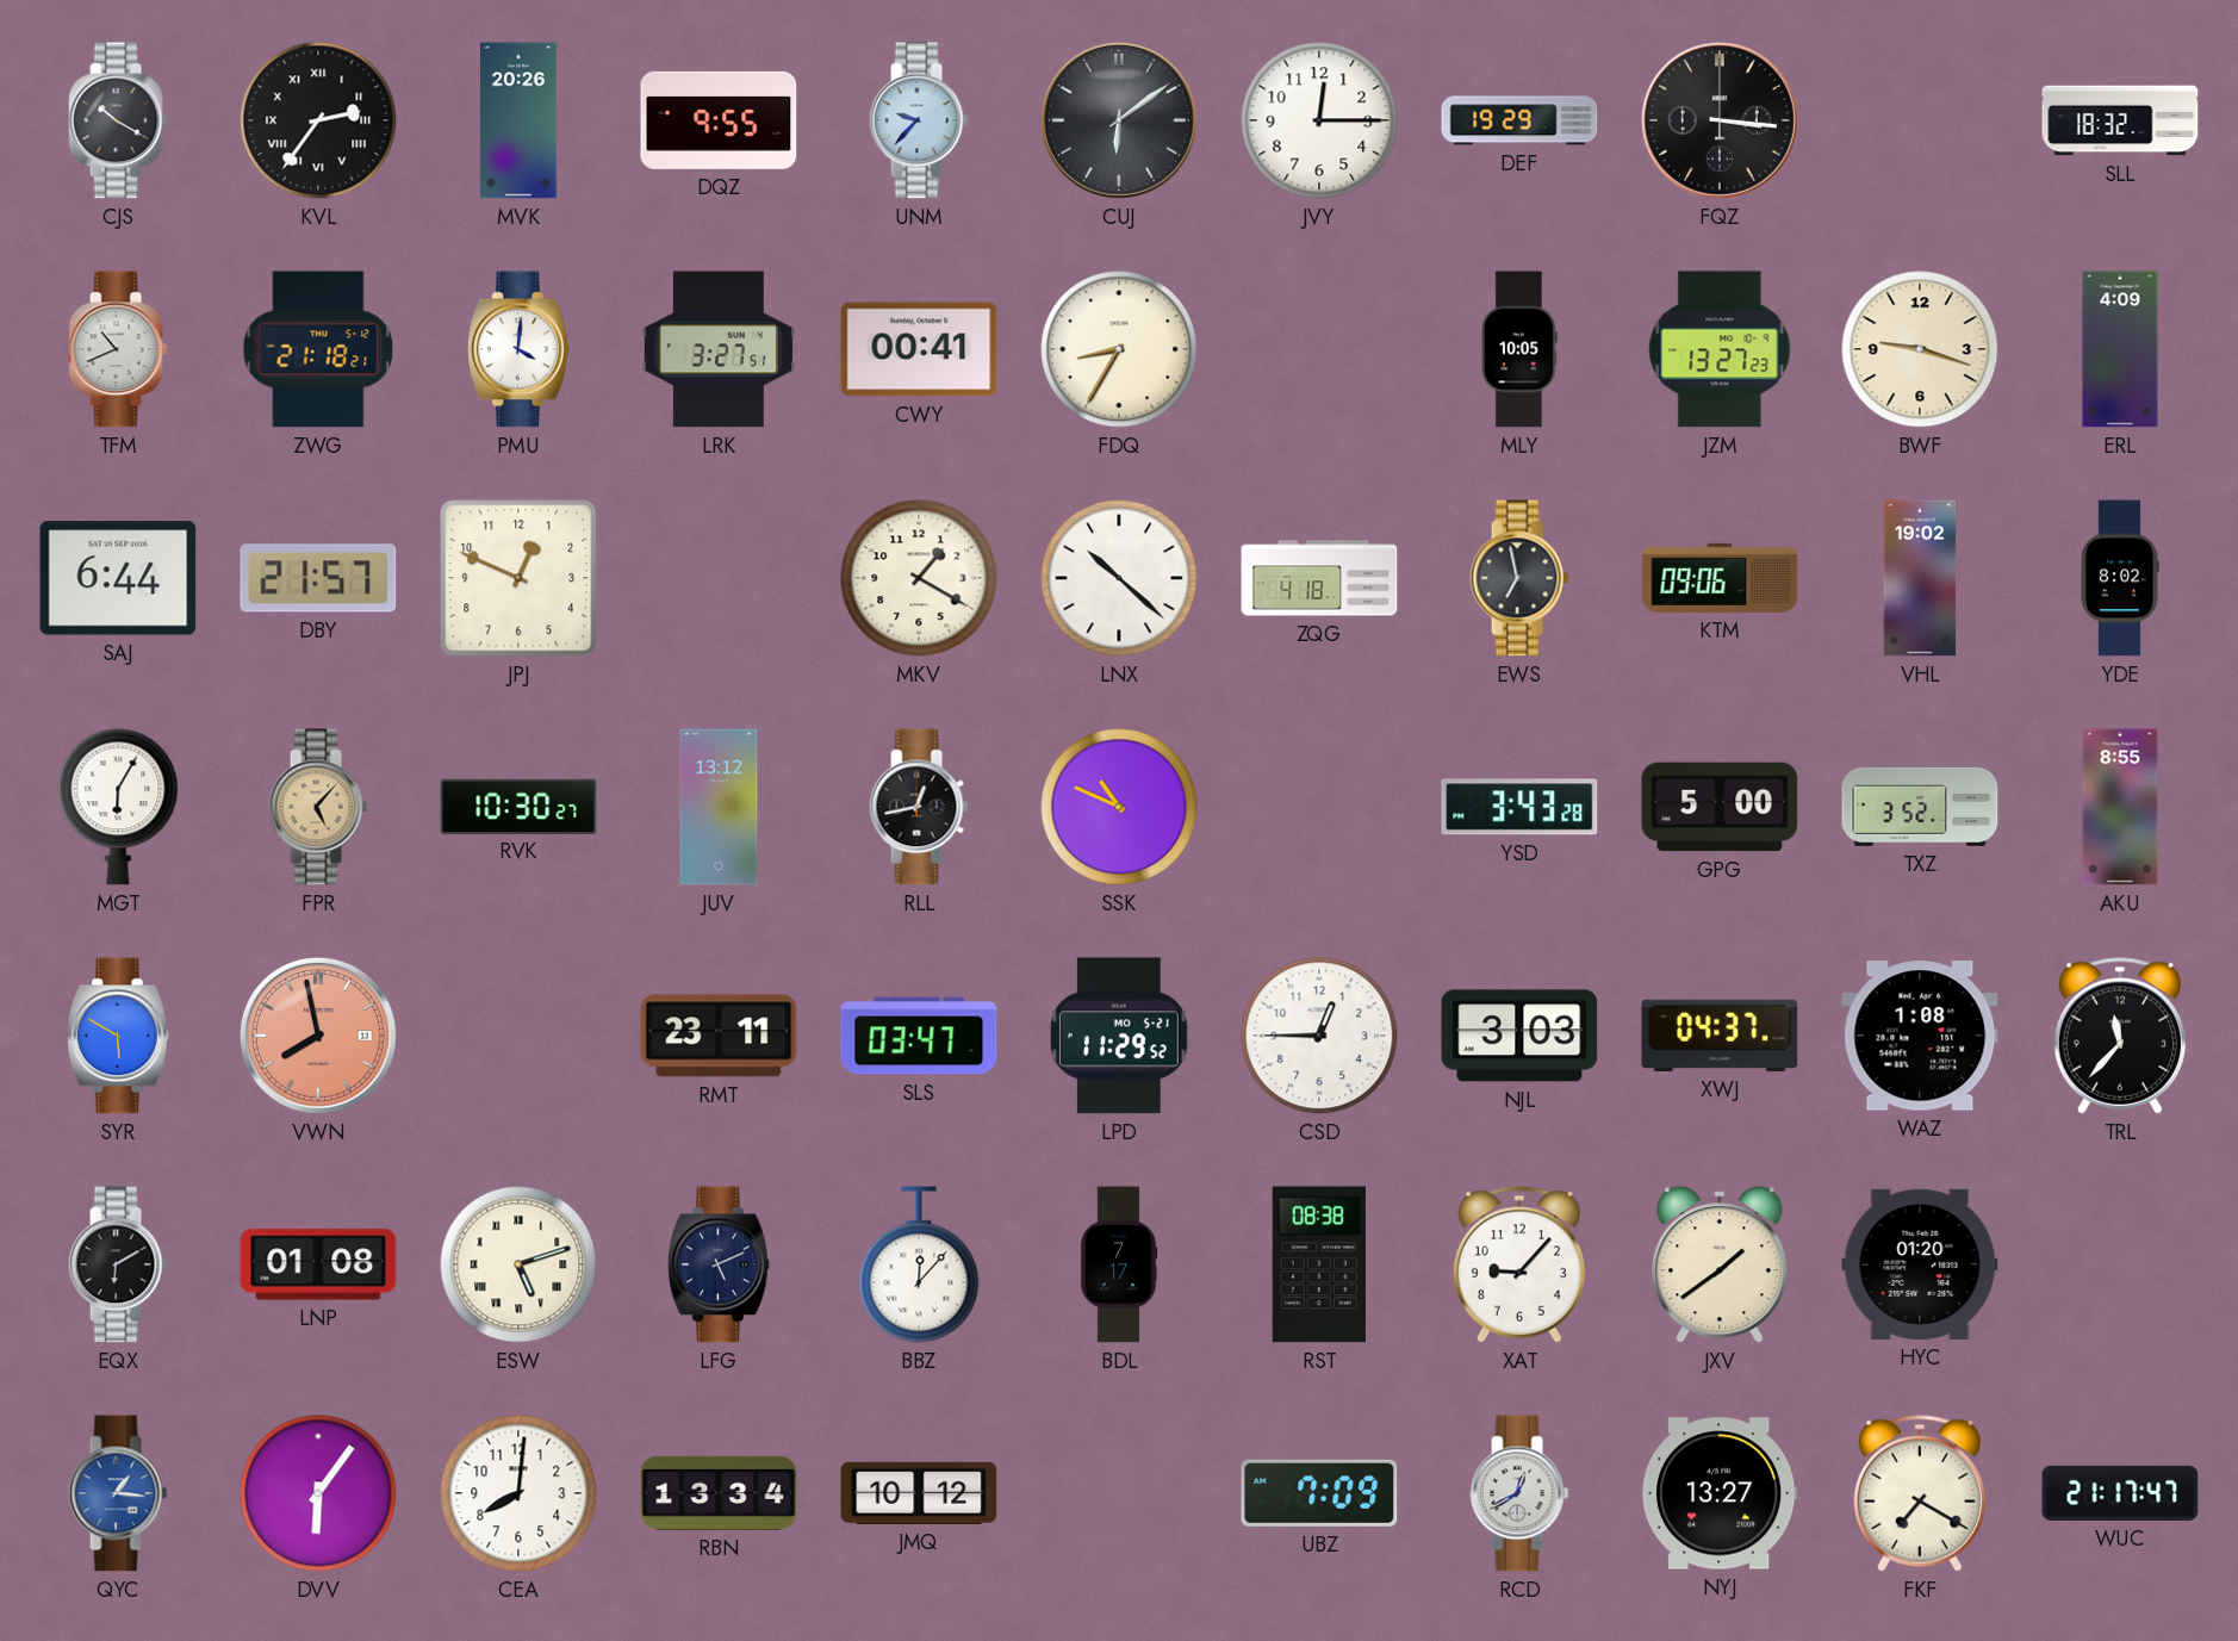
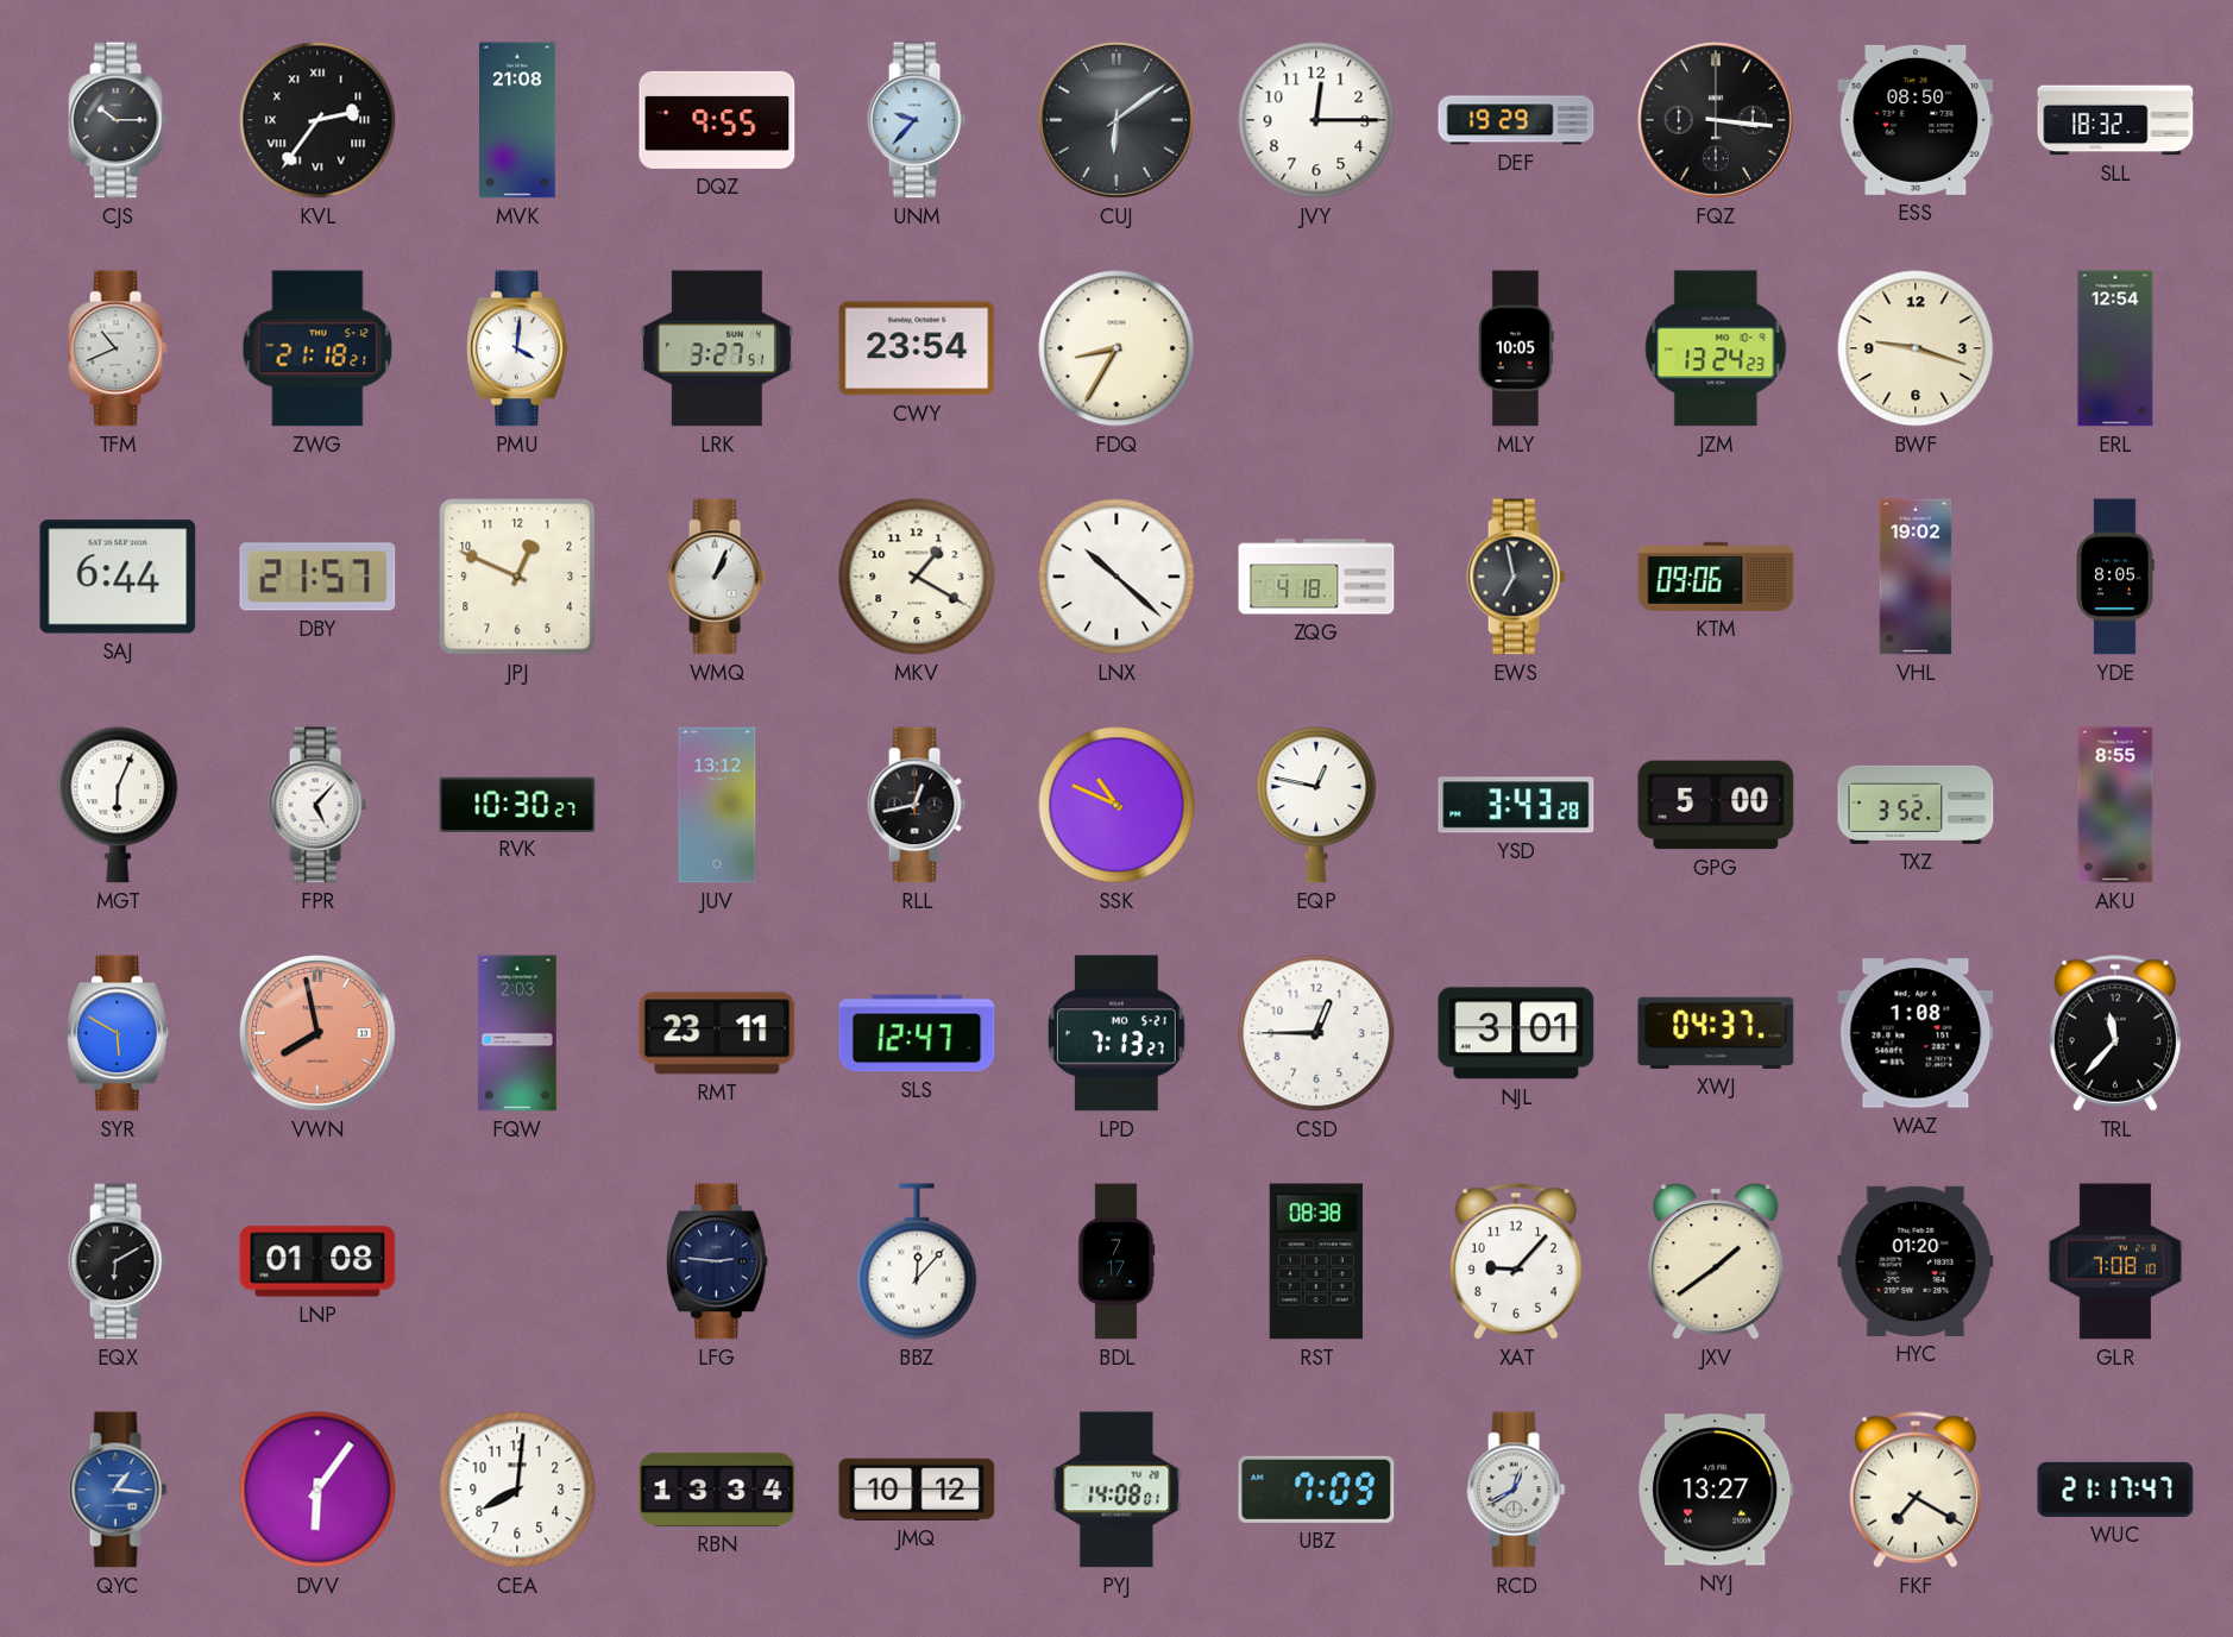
CJS: 10:20 -> 10:15 (118, 120)
MVK: 20:26 -> 21:08 (517, 120)
ESS: none -> 08:50 (1916, 120)
CWY: 00:41 -> 23:54 (917, 348)
JZM: 13:27 -> 13:24 (1716, 348)
ERL: 4:09 -> 12:54 (2115, 348)
WMQ: none -> 1:04 (717, 577)
YDE: 8:02 -> 8:05 (2115, 577)
MGT: 6:05 -> 6:04 (118, 805)
FPR dial: champagne -> white (317, 805)
EQP: none -> 12:47 (1316, 805)
FQW: none -> 2:03 (517, 1033)
SLS: 03:47 -> 12:47 (917, 1033)
LPD: 11:29 -> 7:13 (1116, 1033)
NJL: 3:03 -> 3:01 (1516, 1033)
ESW: 5:12 -> none (518, 1264)
LFG: 5:11 -> 2:46 (717, 1261)
GLR: none -> 7:08 (2115, 1261)
PYJ: none -> 14:08 (1116, 1490)
